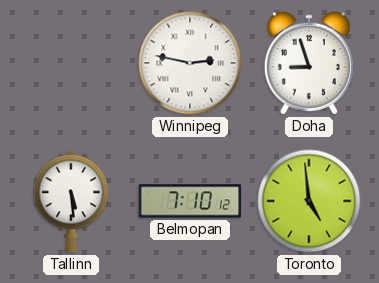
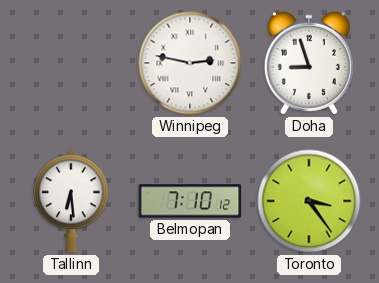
Tallinn: 5:29 -> 6:29 (71, 201)
Toronto: 4:59 -> 3:24 (309, 201)
